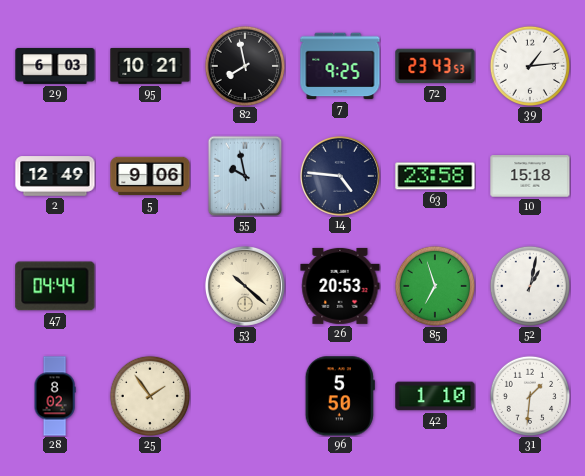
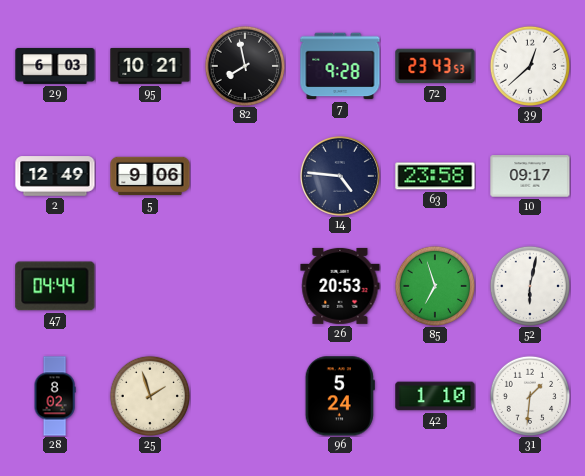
7: 9:25 -> 9:28 (340, 66)
39: 1:14 -> 12:38 (529, 65)
55: 9:58 -> none (245, 176)
10: 15:18 -> 09:17 (530, 176)
53: 10:22 -> none (245, 286)
52: 1:02 -> 6:02 (529, 285)
25: 1:54 -> 1:57 (149, 395)
96: 5:50 -> 5:24 (340, 396)
